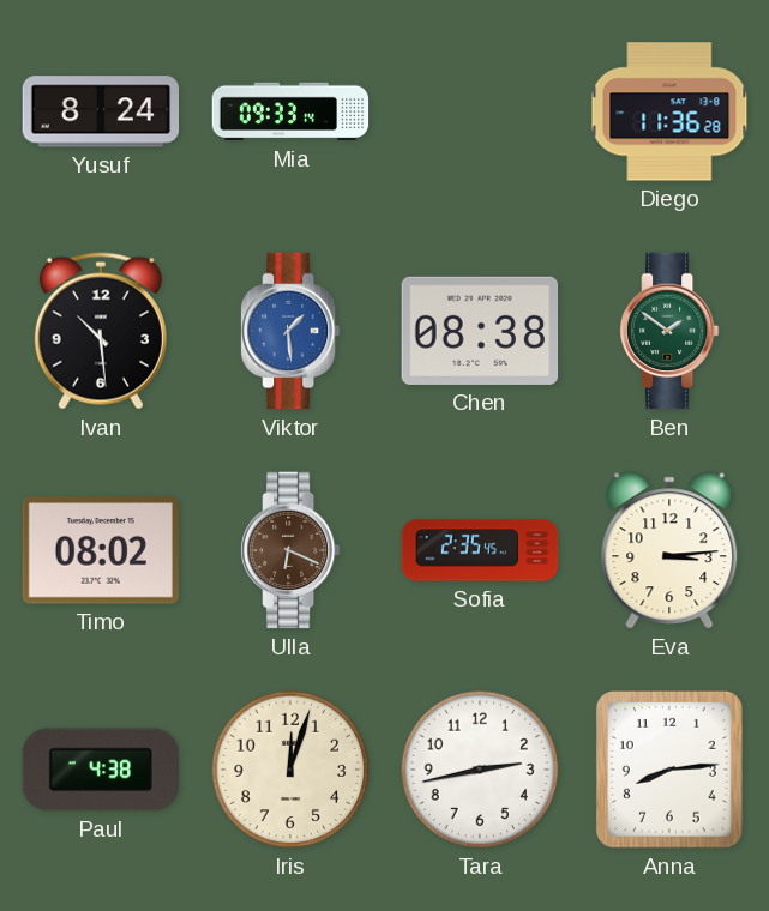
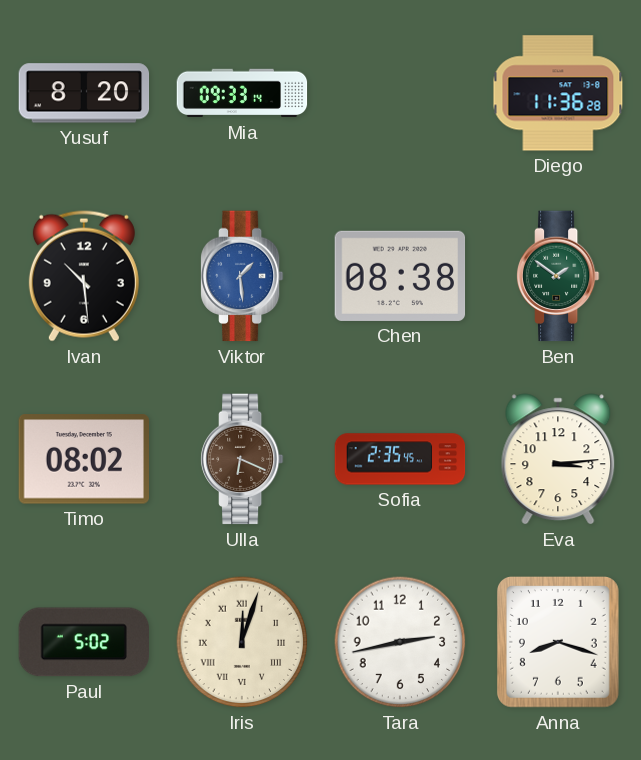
Yusuf: 8:24 -> 8:20 (84, 93)
Paul: 4:38 -> 5:02 (84, 642)
Iris numerals: Arabic -> Roman (242, 642)
Anna: 8:14 -> 8:18 (558, 642)
